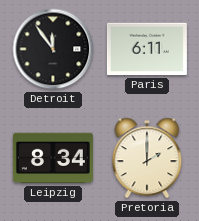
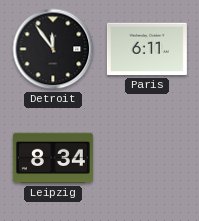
Pretoria: 2:00 -> none (147, 158)
